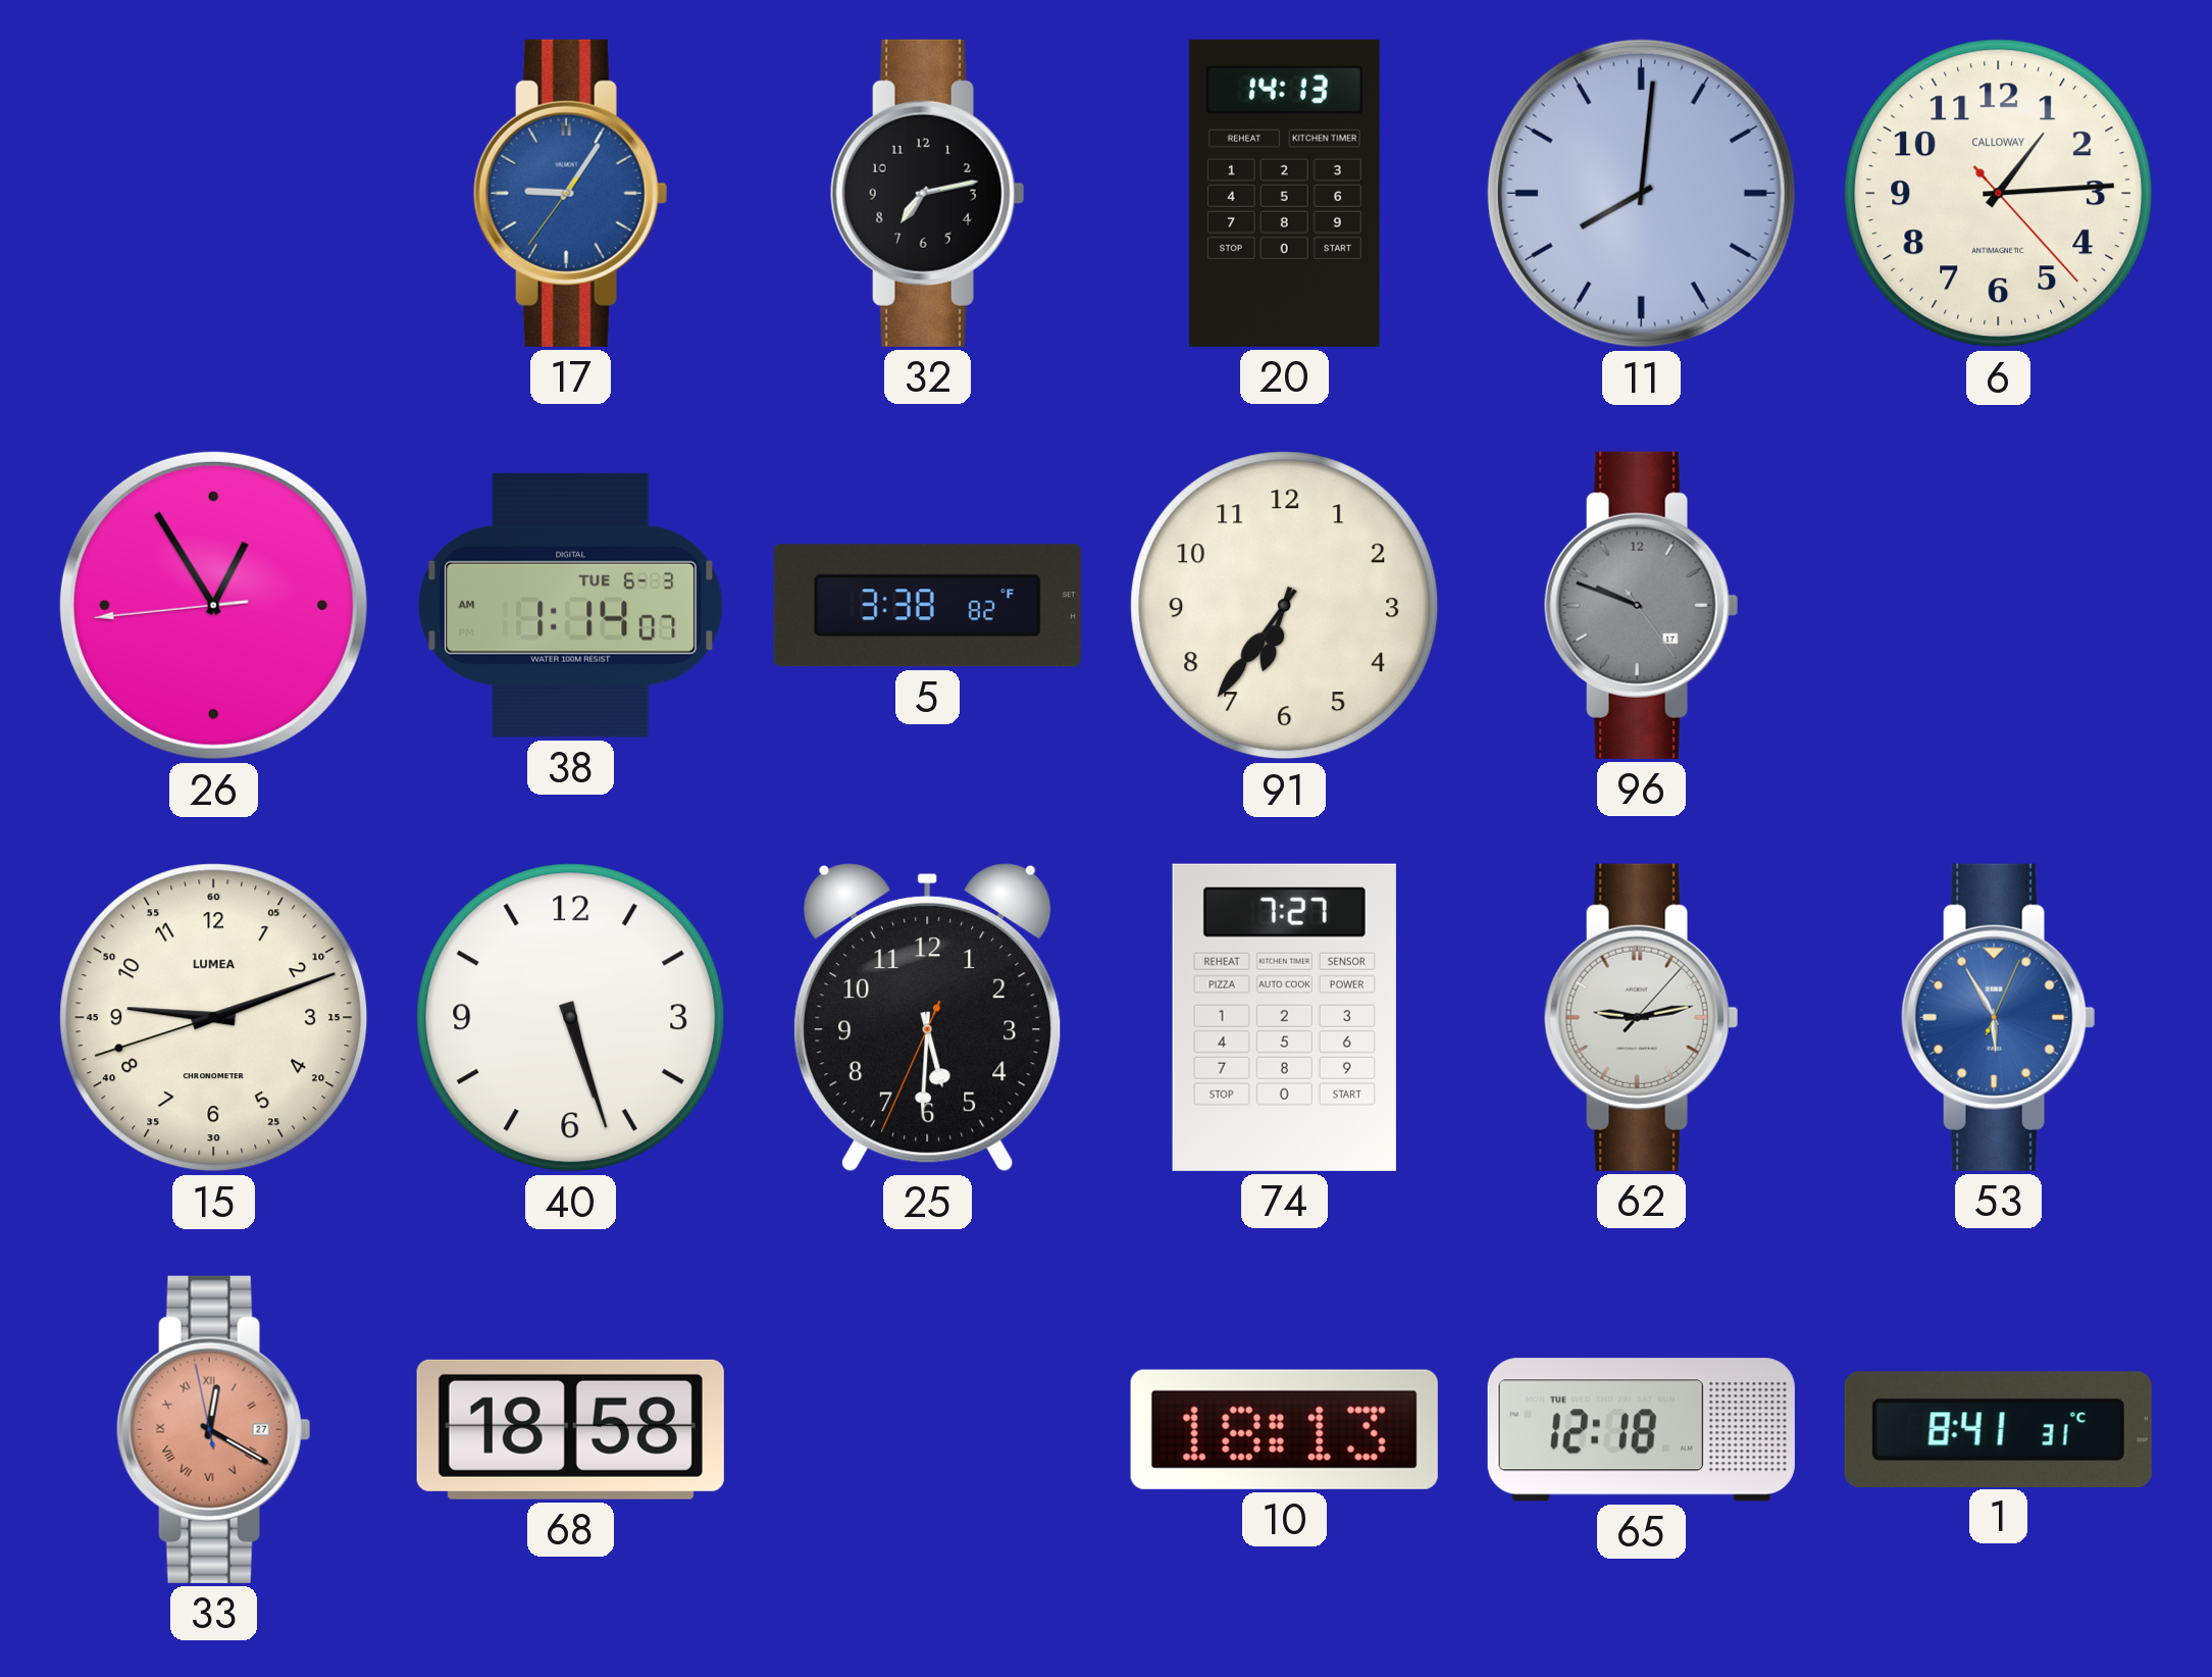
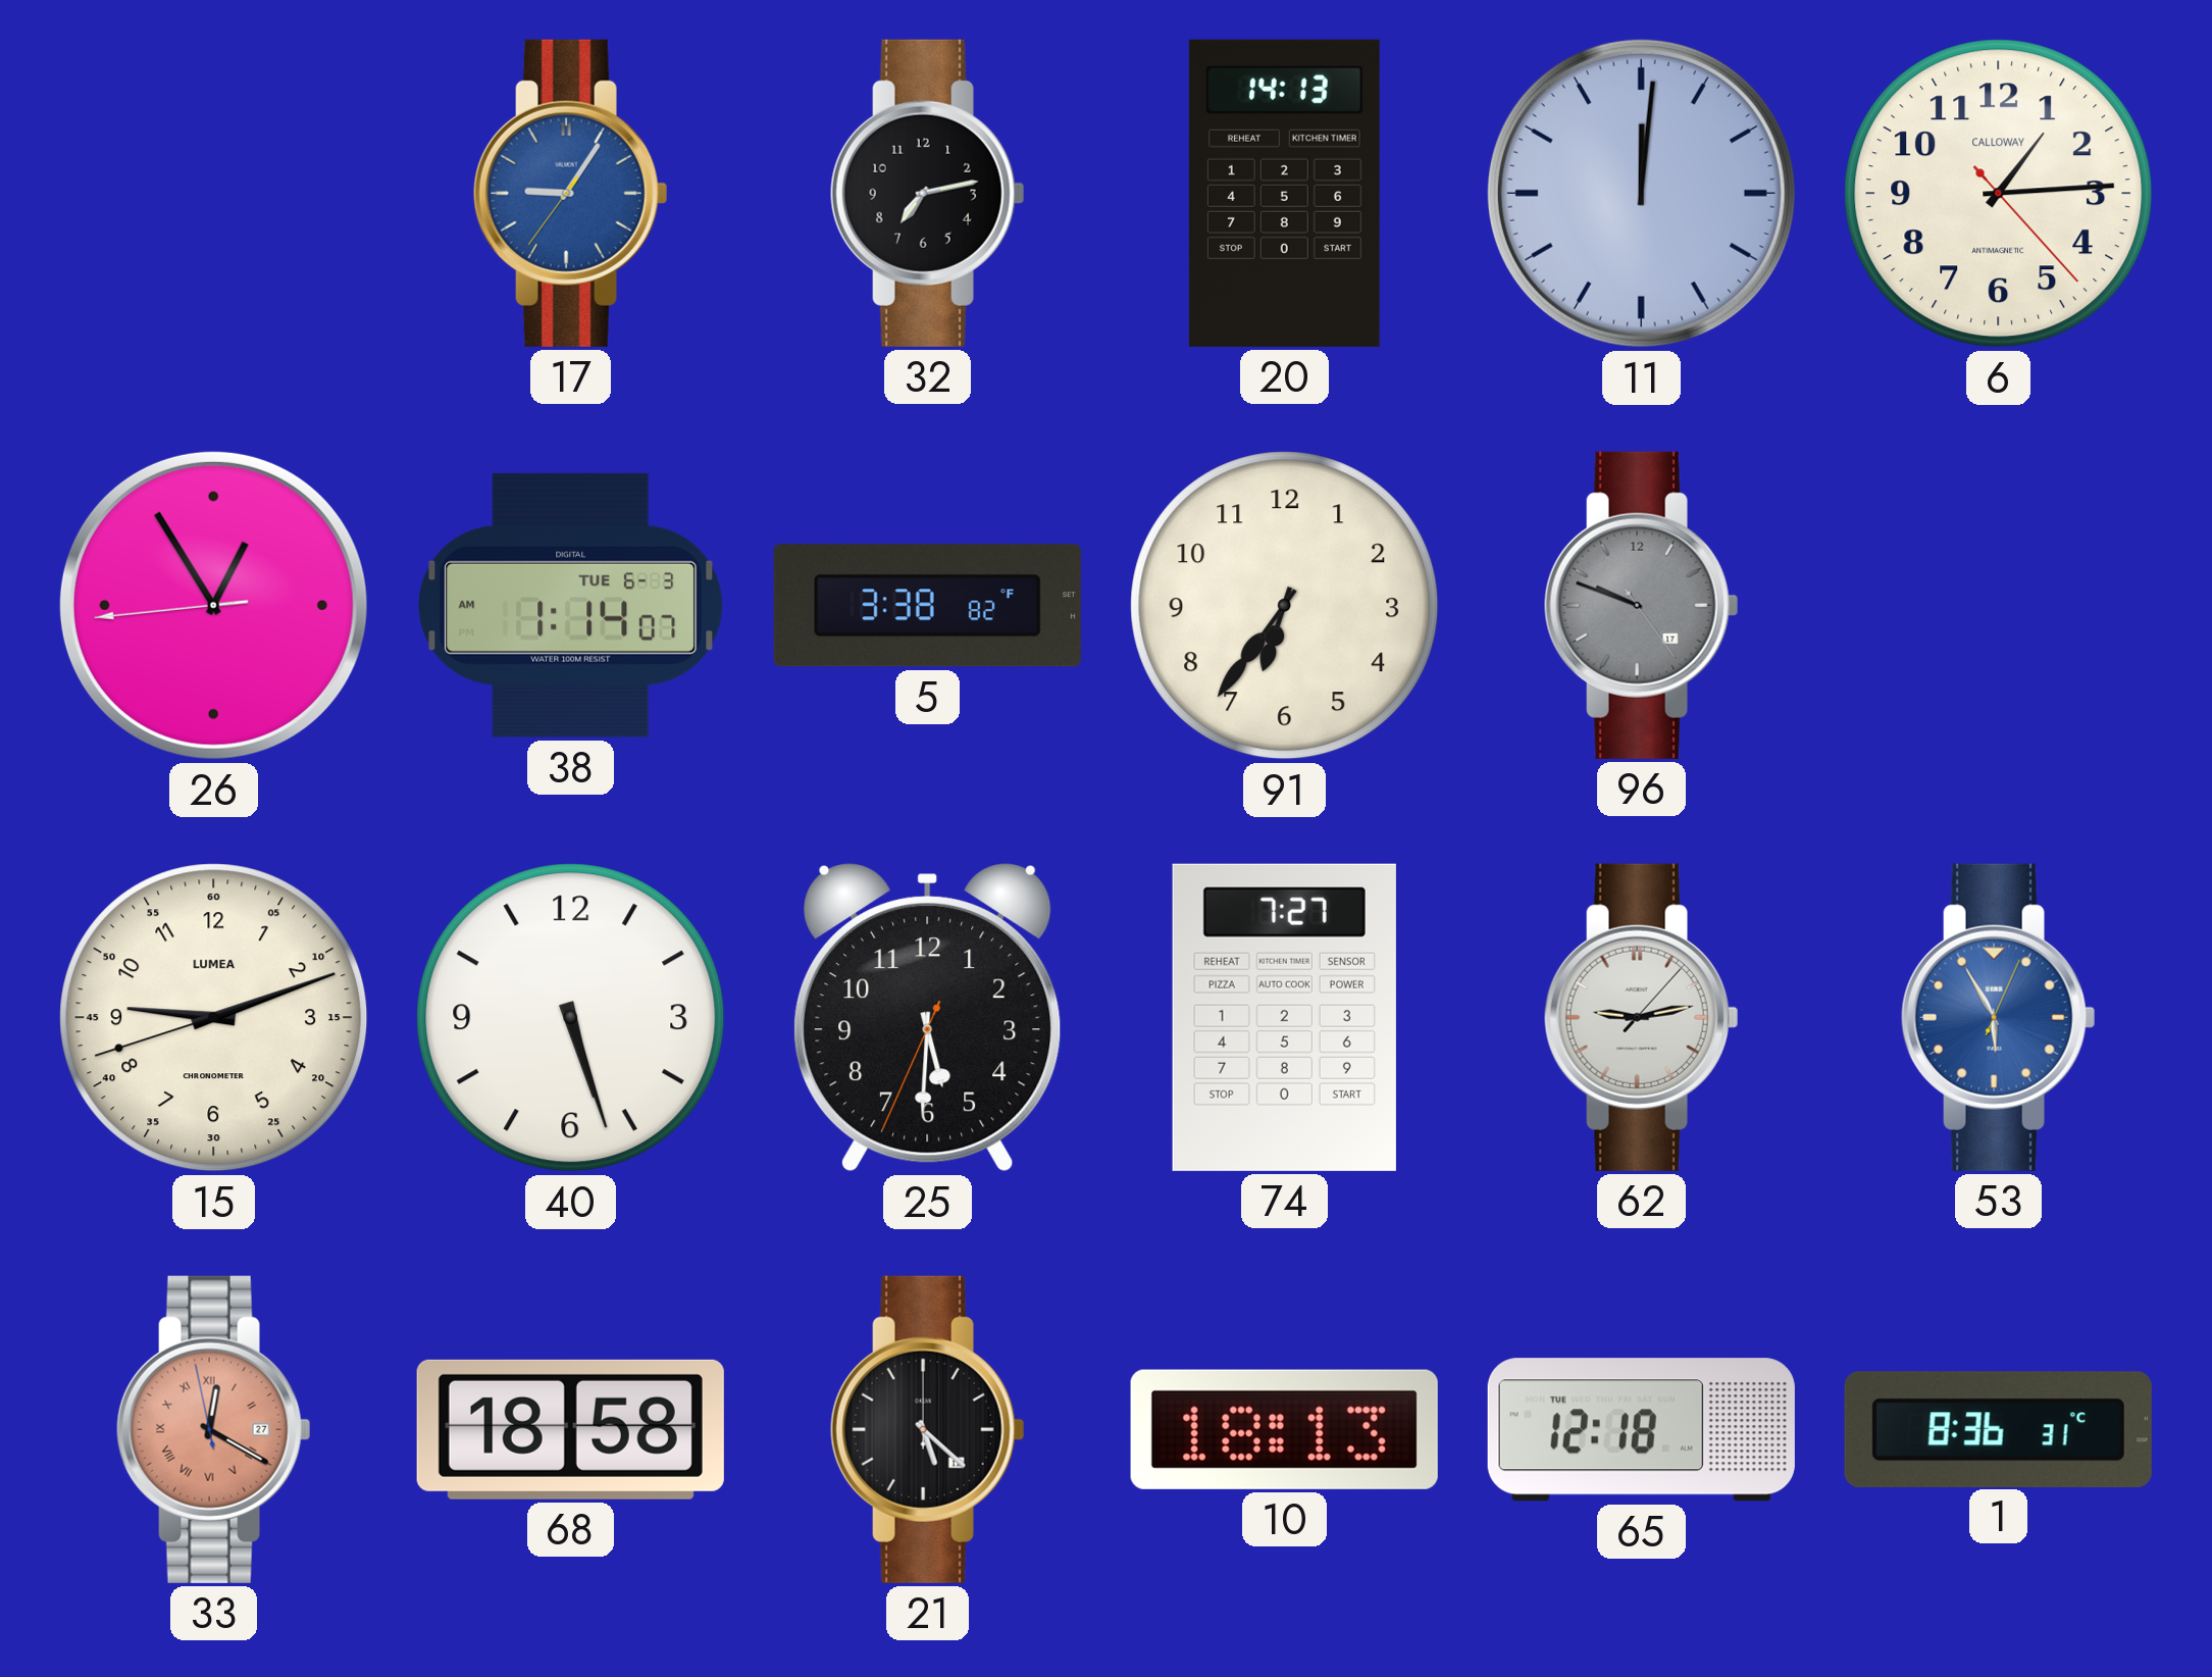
11: 8:01 -> 12:01 (1641, 193)
21: none -> 5:22 (927, 1429)
1: 8:41 -> 8:36 (1998, 1429)
